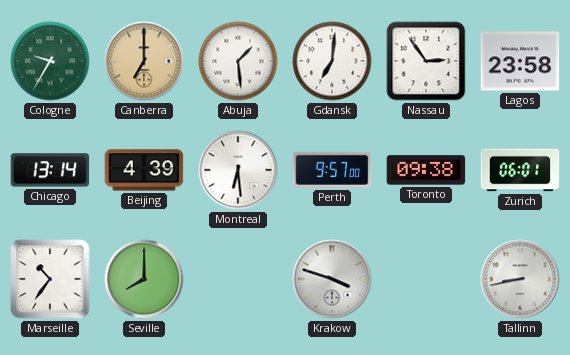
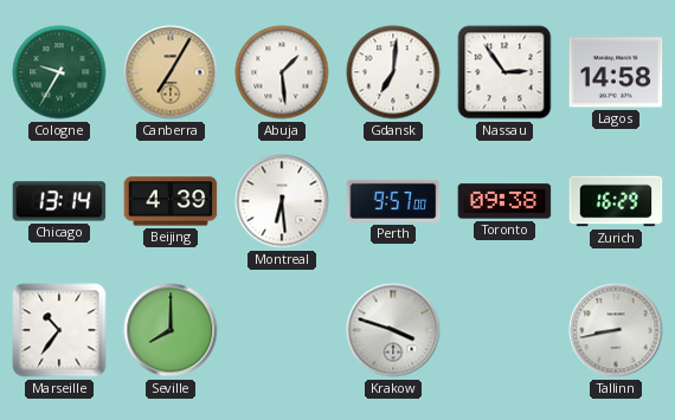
Canberra: 7:00 -> 7:05 (171, 72)
Lagos: 23:58 -> 14:58 (616, 72)
Zurich: 06:01 -> 16:29 (616, 201)
